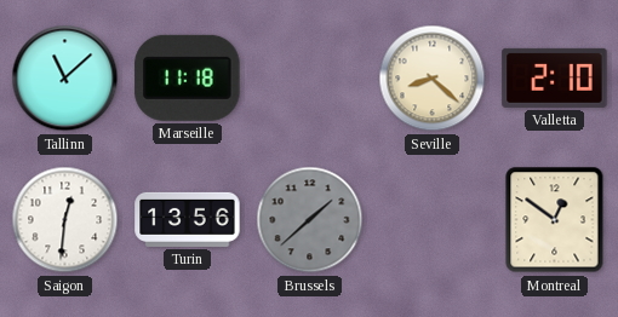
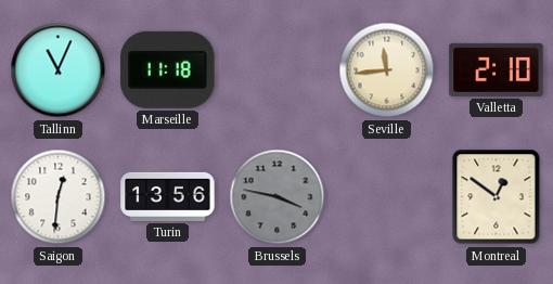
Tallinn: 11:08 -> 11:04 (59, 70)
Seville: 8:22 -> 11:44 (387, 70)
Brussels: 1:38 -> 3:47 (278, 197)
